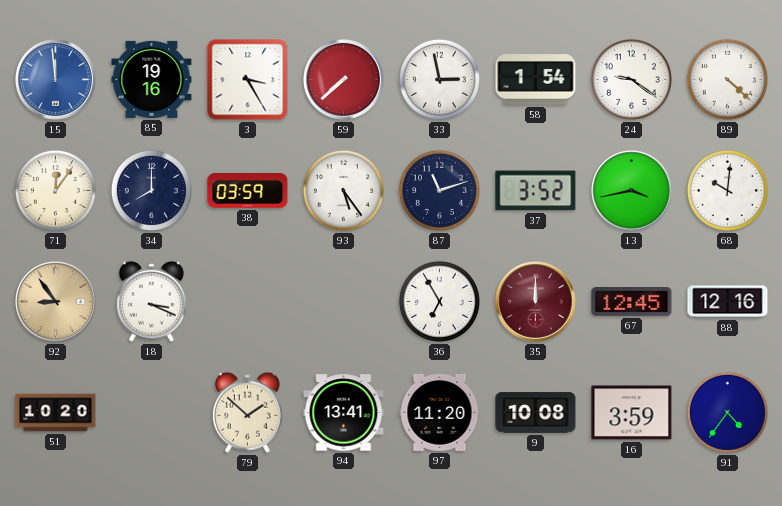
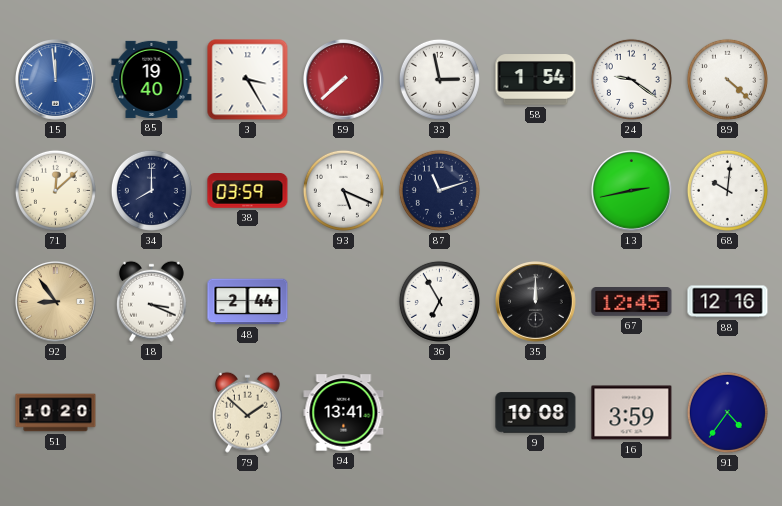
85: 19:16 -> 19:40 (152, 79)
71: 12:06 -> 12:08 (55, 190)
93: 5:24 -> 5:19 (343, 190)
37: 3:52 -> none (536, 191)
13: 3:43 -> 2:43 (632, 191)
48: none -> 2:44 (248, 302)
35 dial: burgundy -> black (536, 302)
97: 11:20 -> none (440, 412)
